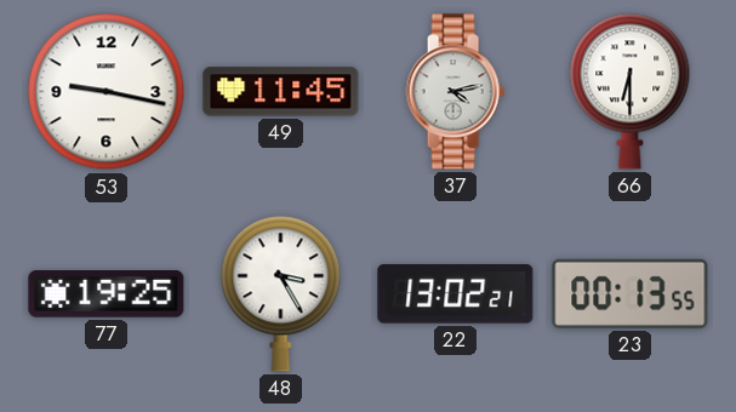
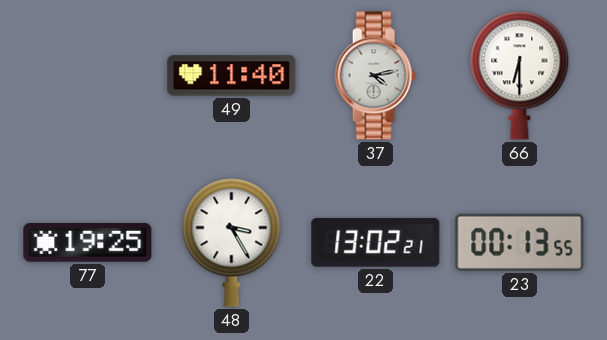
53: 9:17 -> none (107, 92)
49: 11:45 -> 11:40 (232, 76)
